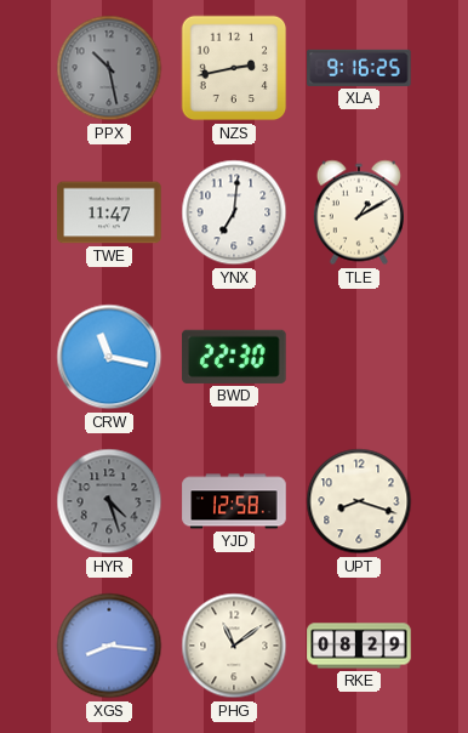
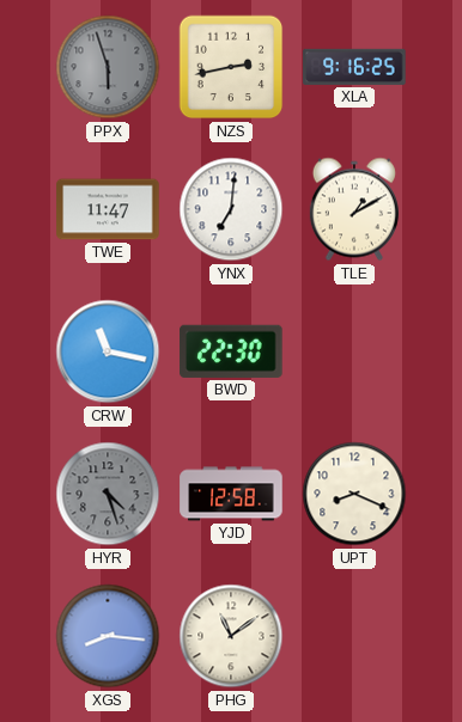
PPX: 10:28 -> 5:57 (108, 67)
UPT: 8:18 -> 8:19 (354, 494)
RKE: 08:29 -> none (359, 646)
